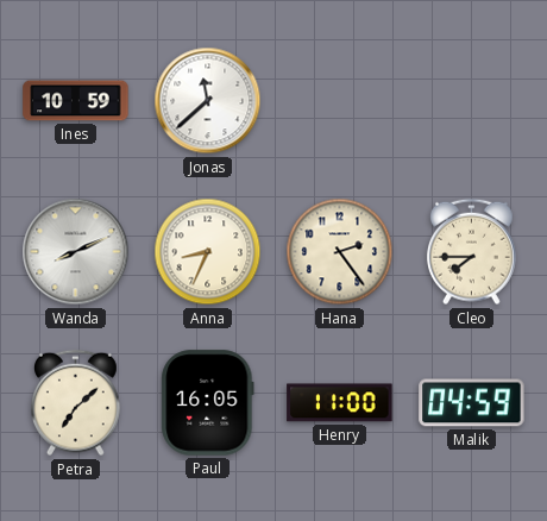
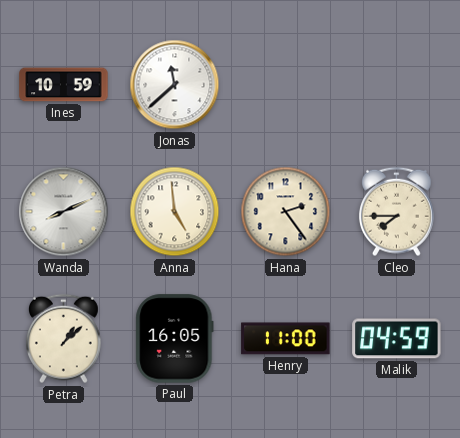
Anna: 8:34 -> 4:59 (175, 212)
Petra: 7:08 -> 1:08 (63, 339)
